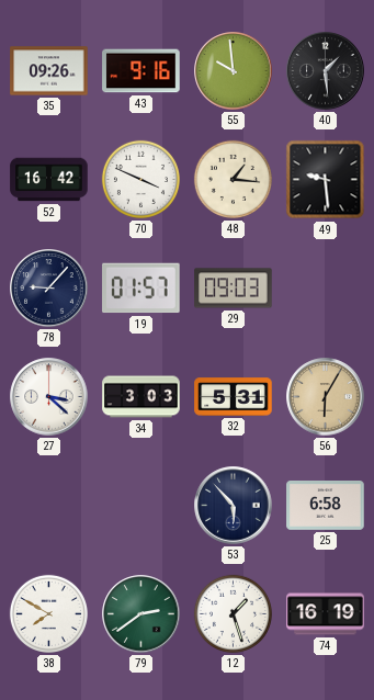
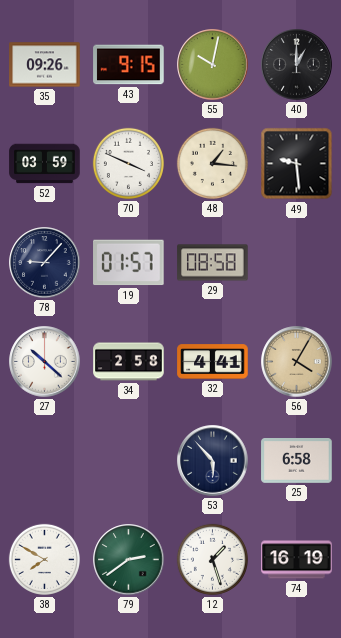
43: 9:16 -> 9:15 (129, 65)
55: 9:59 -> 10:02 (213, 65)
40: 1:29 -> 1:00 (297, 65)
52: 16:42 -> 03:59 (45, 164)
29: 09:03 -> 08:58 (213, 263)
27: 3:22 -> 10:22 (45, 362)
34: 3:03 -> 2:58 (129, 362)
32: 5:31 -> 4:41 (213, 362)
56: 6:05 -> 4:05 (297, 362)
